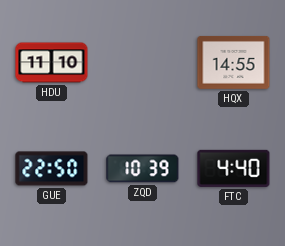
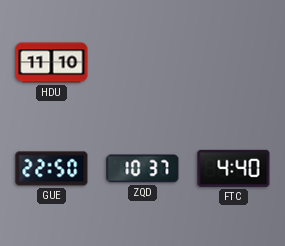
HQX: 14:55 -> none (234, 62)
ZQD: 10:39 -> 10:37 (143, 169)
